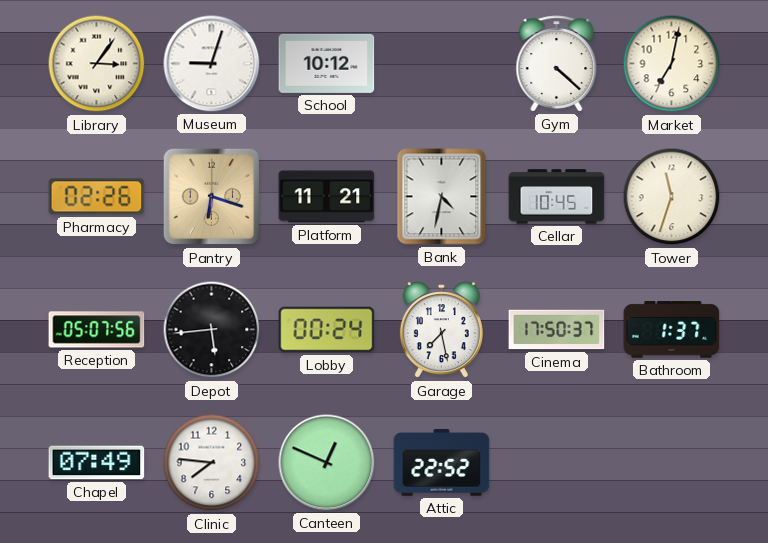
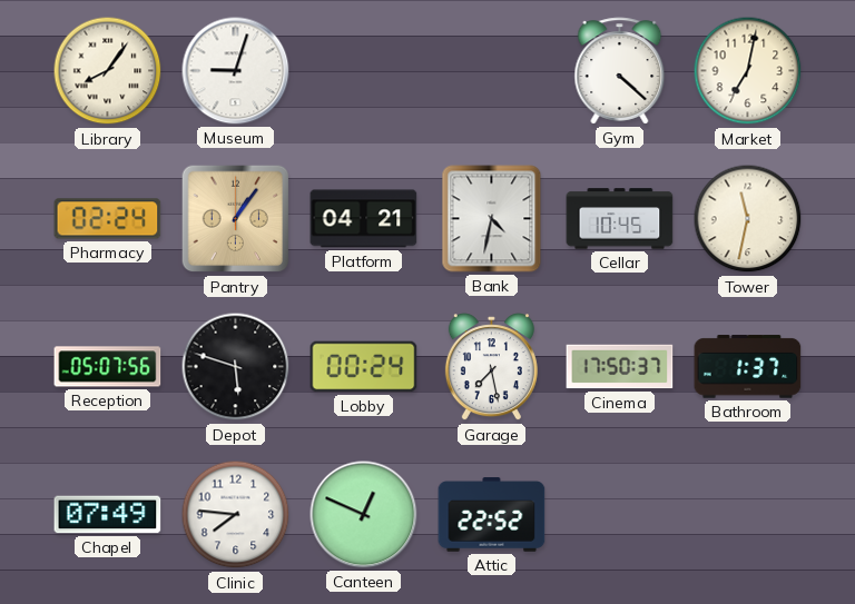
Library: 3:06 -> 8:06 (108, 71)
School: 10:12 -> none (327, 63)
Pharmacy: 02:26 -> 02:24 (108, 219)
Pantry: 6:18 -> 1:06 (236, 219)
Platform: 11:21 -> 04:21 (364, 219)
Tower: 11:33 -> 11:32 (748, 219)
Depot: 5:44 -> 5:48 (236, 367)
